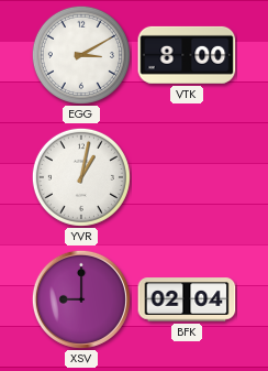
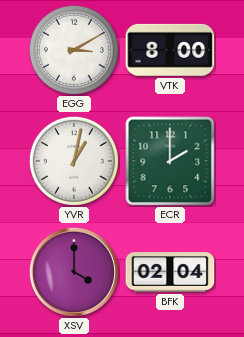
ECR: none -> 2:00 (170, 161)
XSV: 9:00 -> 4:00 (74, 272)
